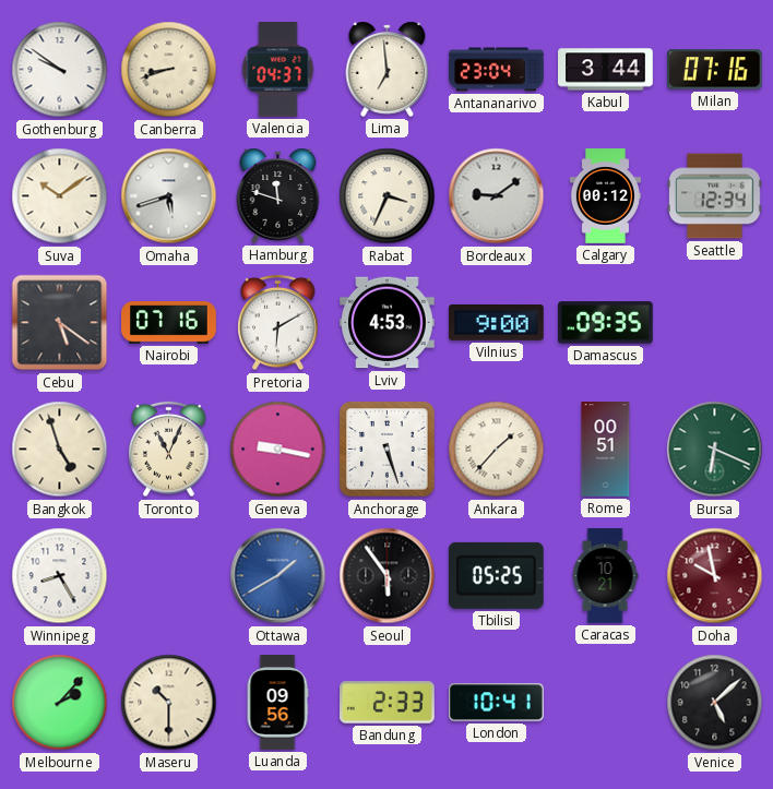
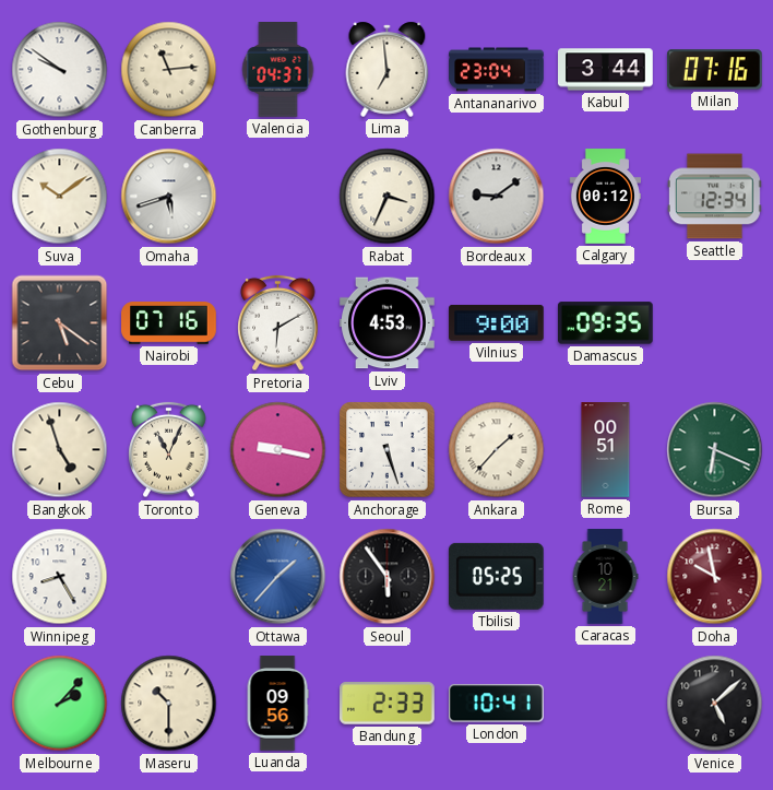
Canberra: 8:42 -> 11:14 (169, 70)
Hamburg: 11:48 -> none (278, 195)
Ottawa: 1:40 -> 1:37 (278, 577)
